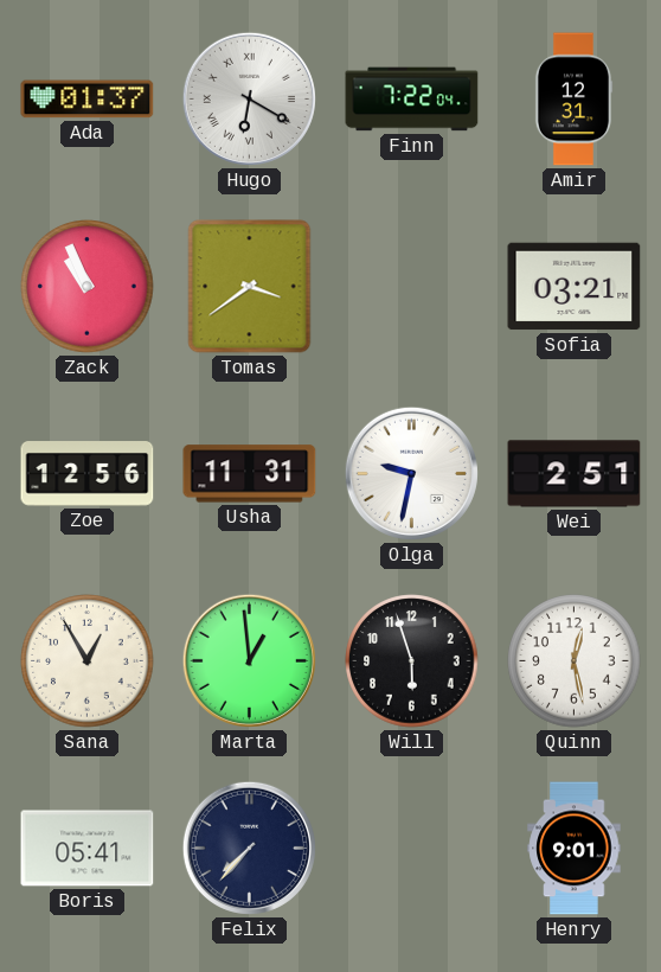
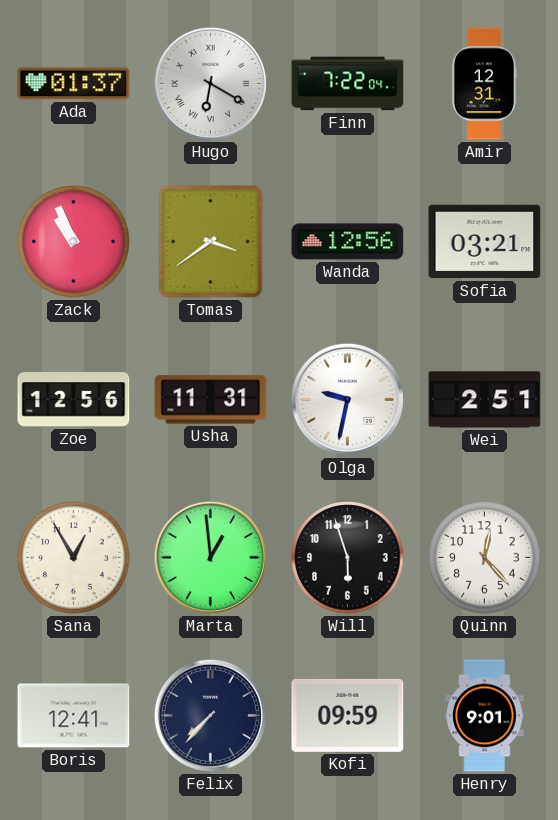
Wanda: none -> 12:56 (348, 242)
Quinn: 12:28 -> 12:23 (485, 558)
Boris: 05:41 -> 12:41 (74, 716)
Kofi: none -> 09:59 (348, 715)
